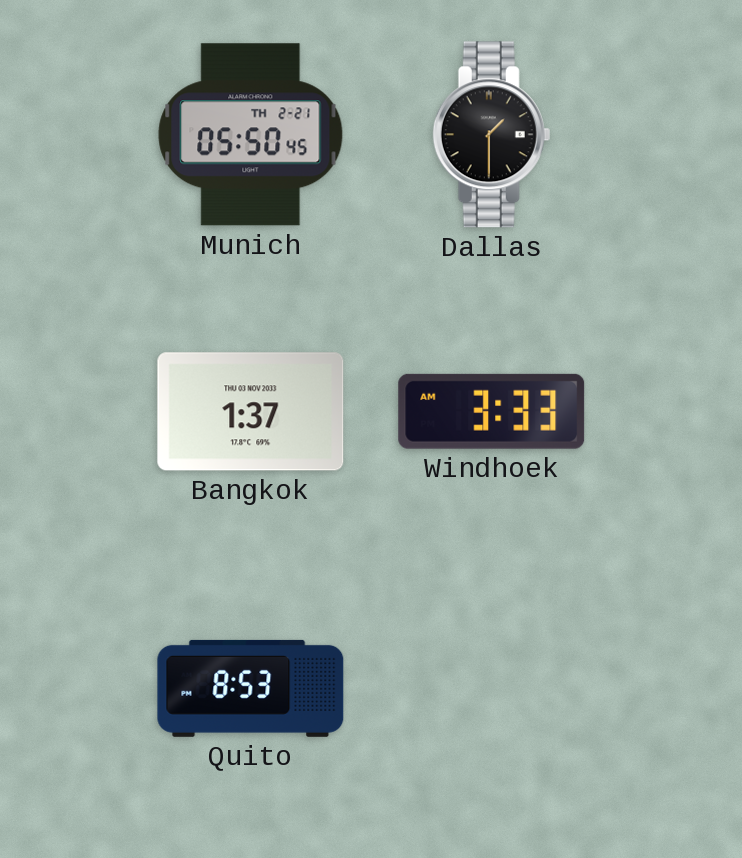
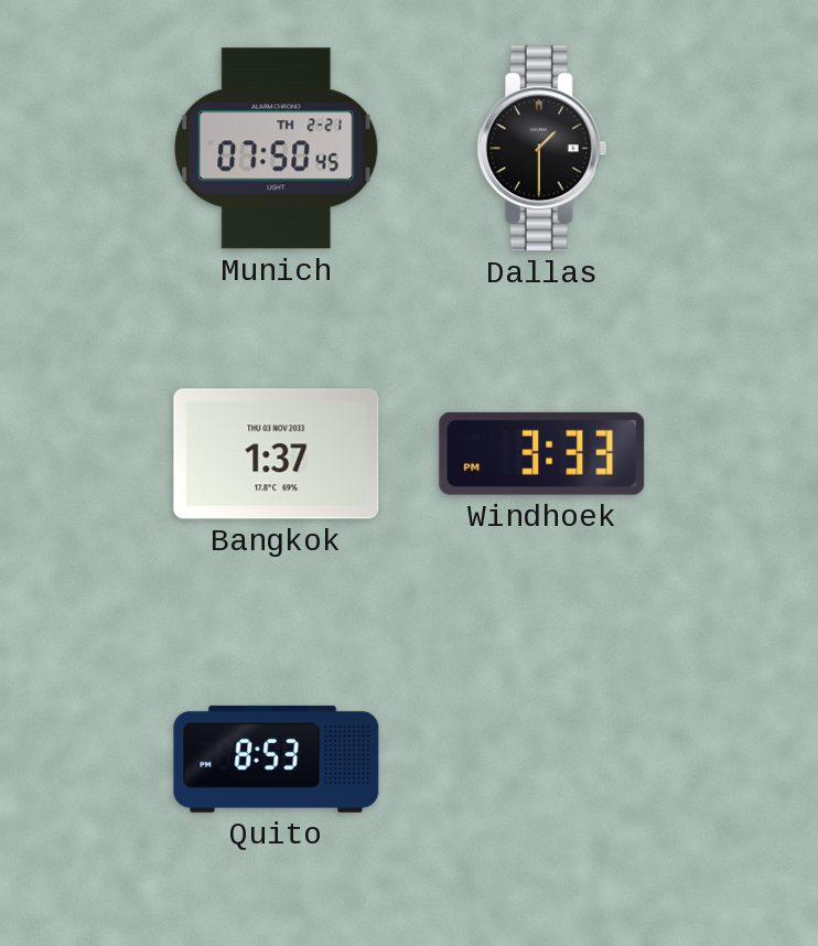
Munich: 05:50 -> 07:50 (277, 149)
Windhoek: 3:33 AM -> 3:33 PM (542, 453)
